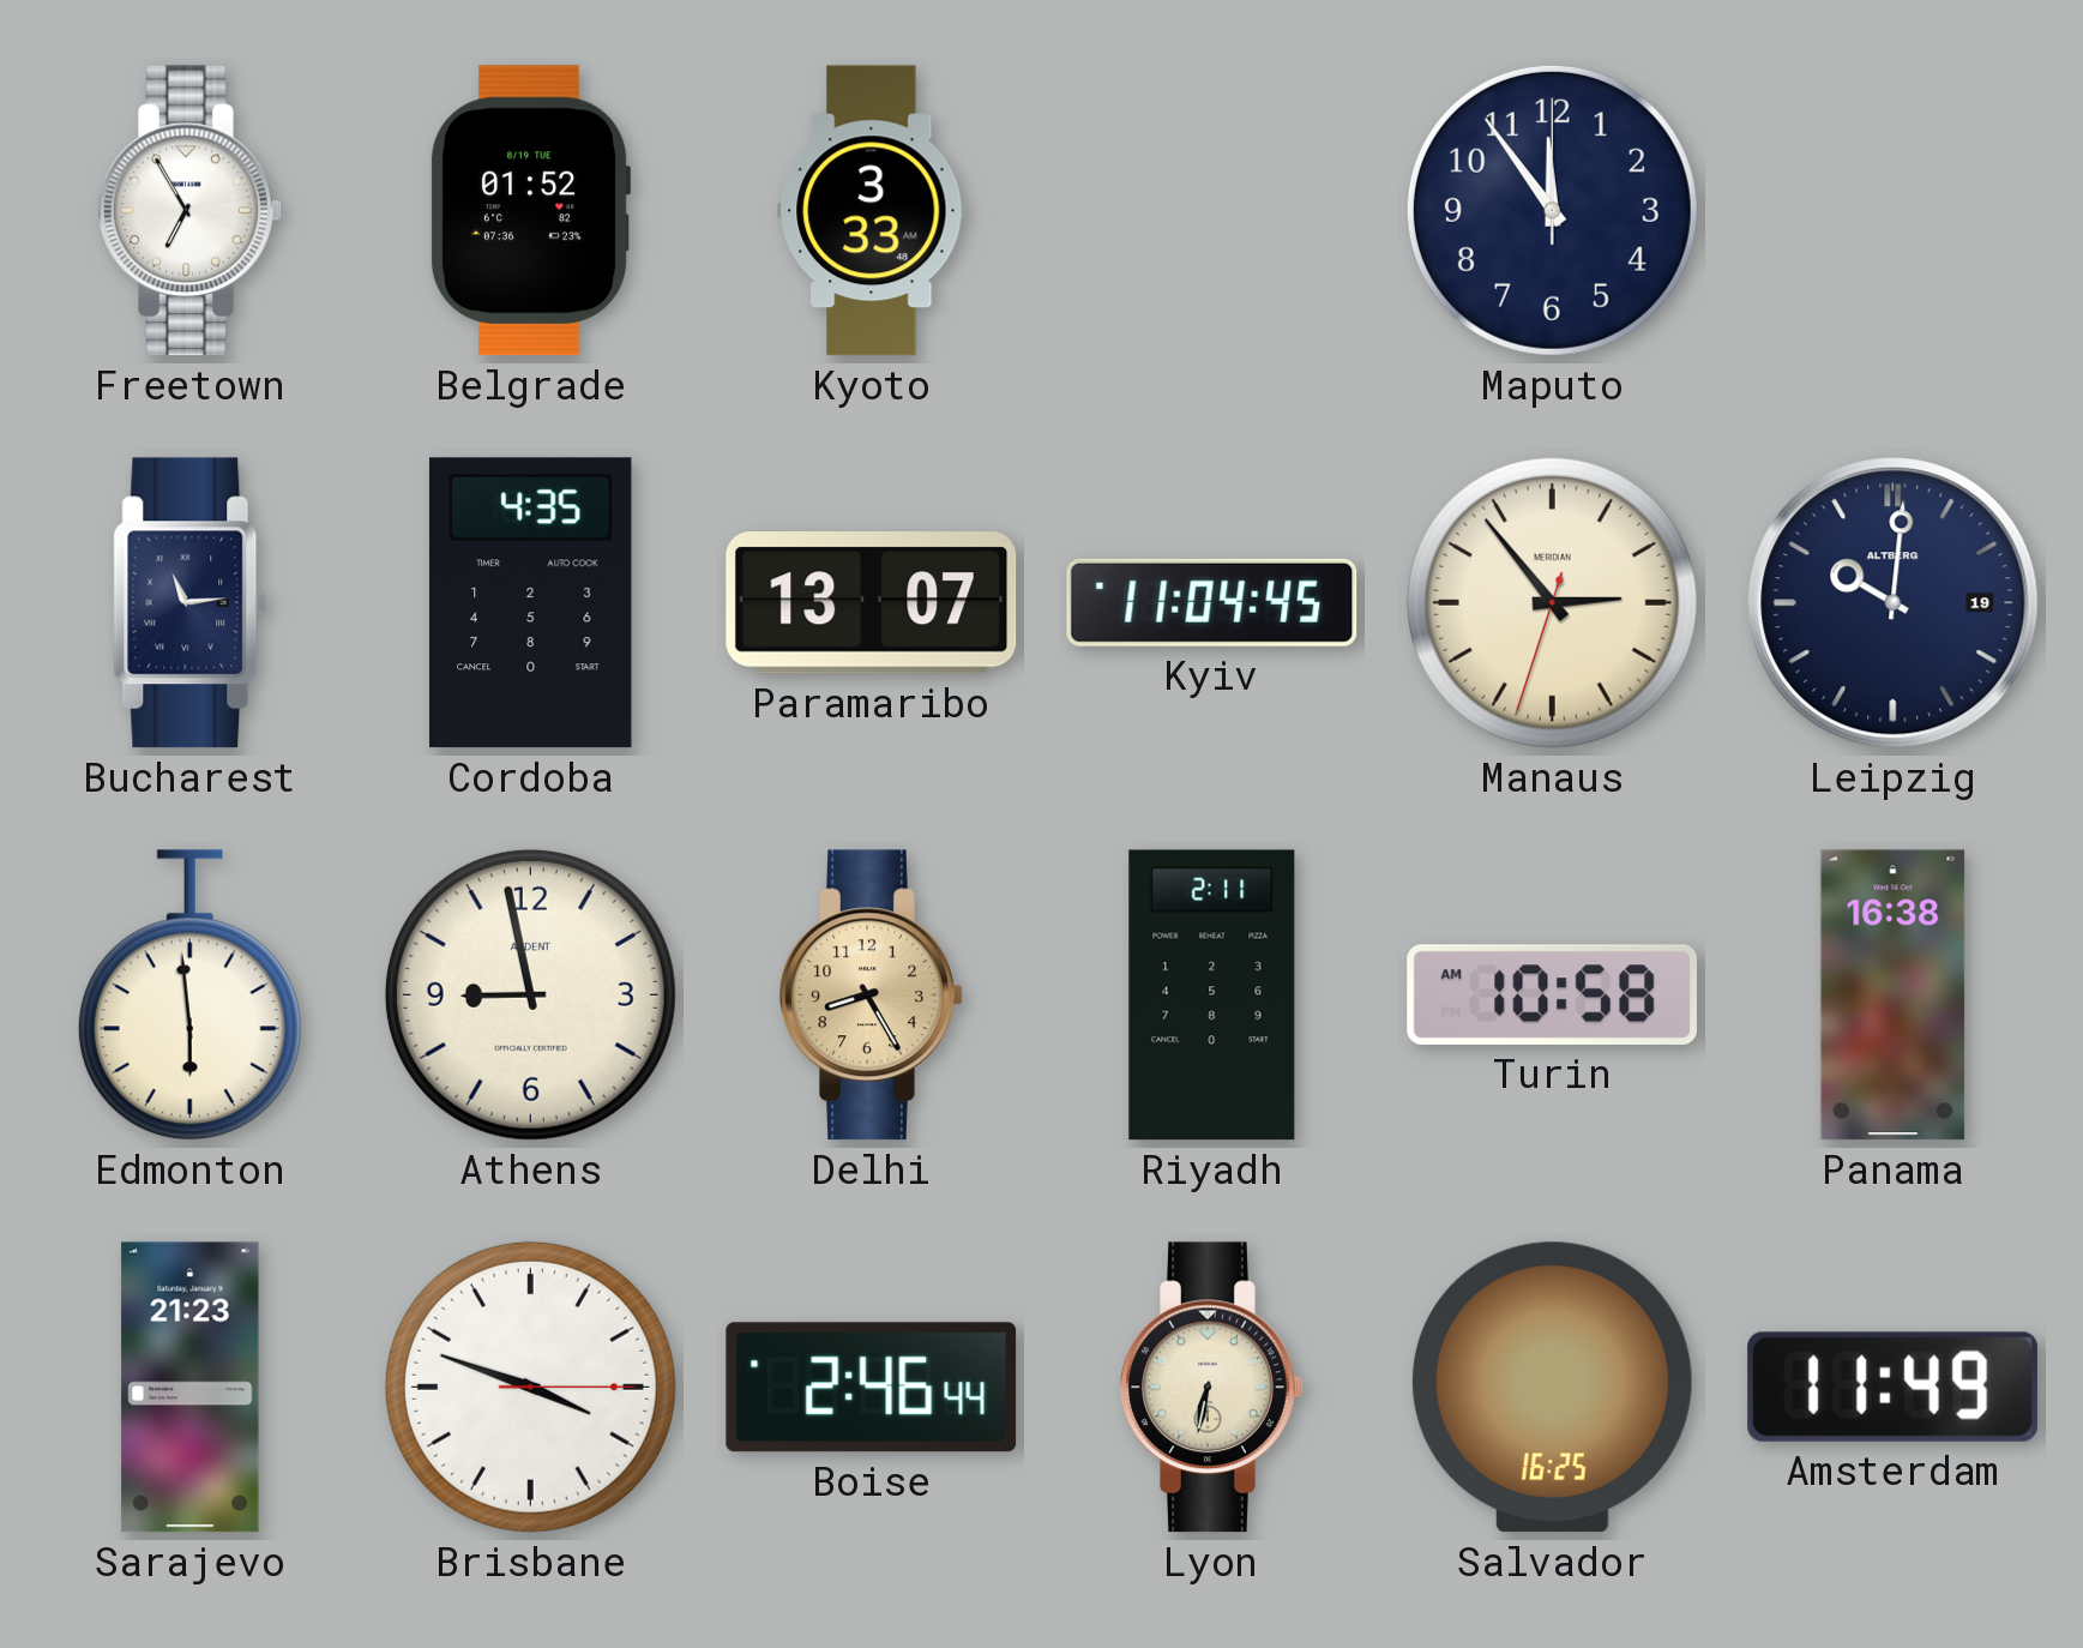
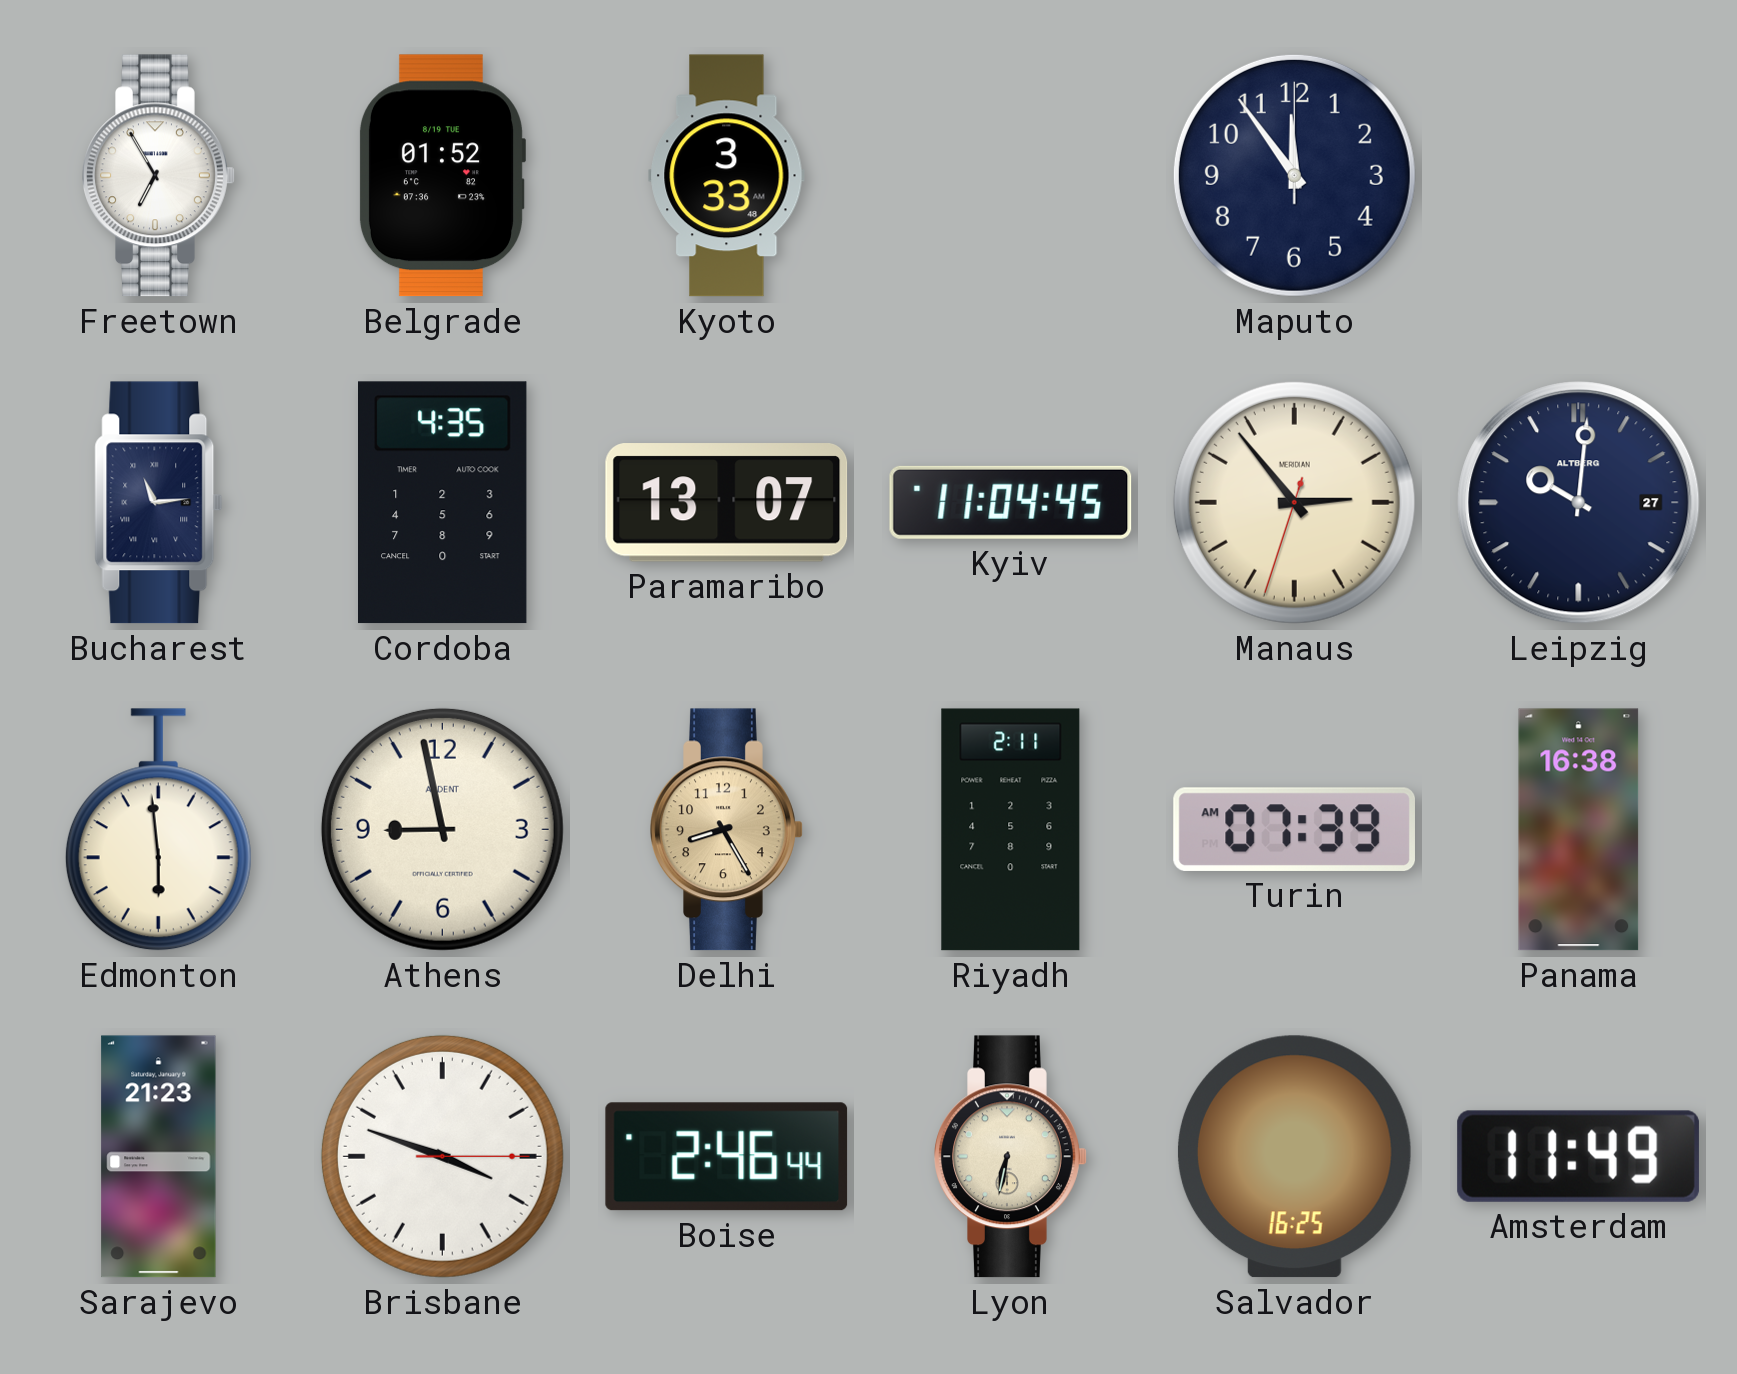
Leipzig date: 19 -> 27 (1579, 503)
Turin: 10:58 -> 07:39 (1294, 829)
